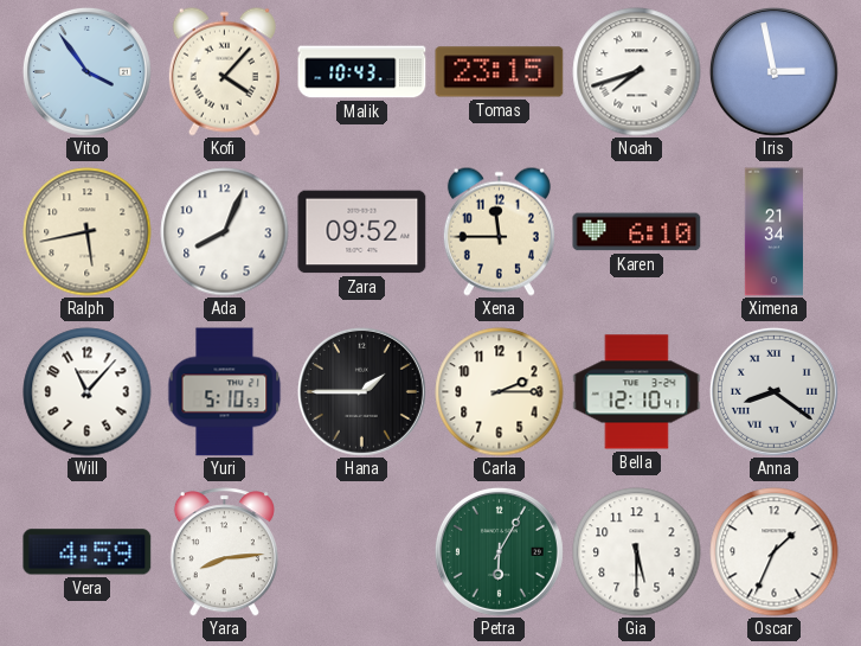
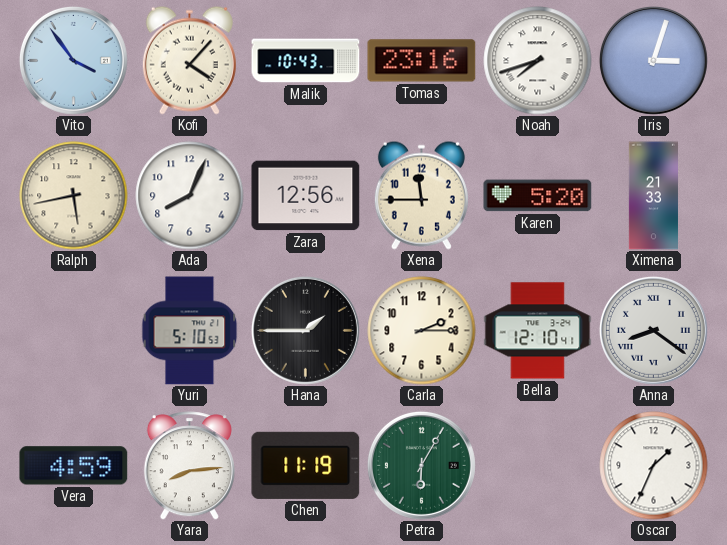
Tomas: 23:15 -> 23:16 (422, 61)
Iris: 2:58 -> 3:03 (653, 60)
Zara: 09:52 -> 12:56 (306, 196)
Karen: 6:10 -> 5:20 (538, 196)
Ximena: 21:34 -> 21:33 (653, 196)
Will: 11:07 -> none (88, 392)
Chen: none -> 11:19 (306, 465)
Gia: 5:30 -> none (637, 552)
